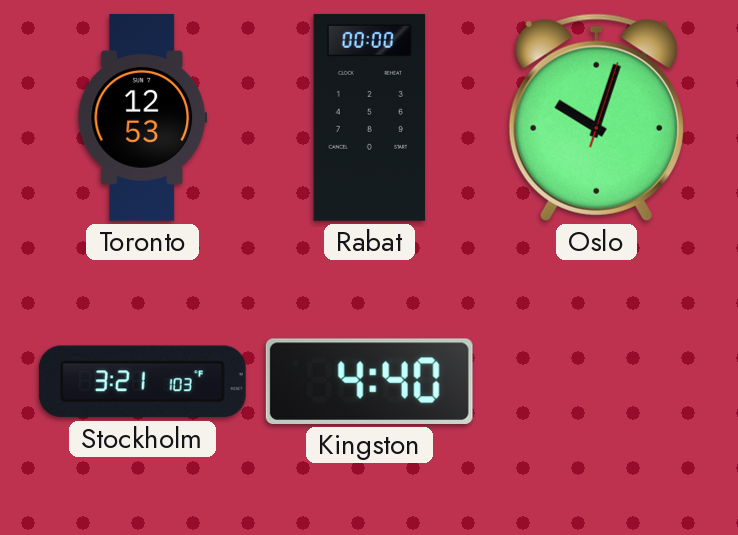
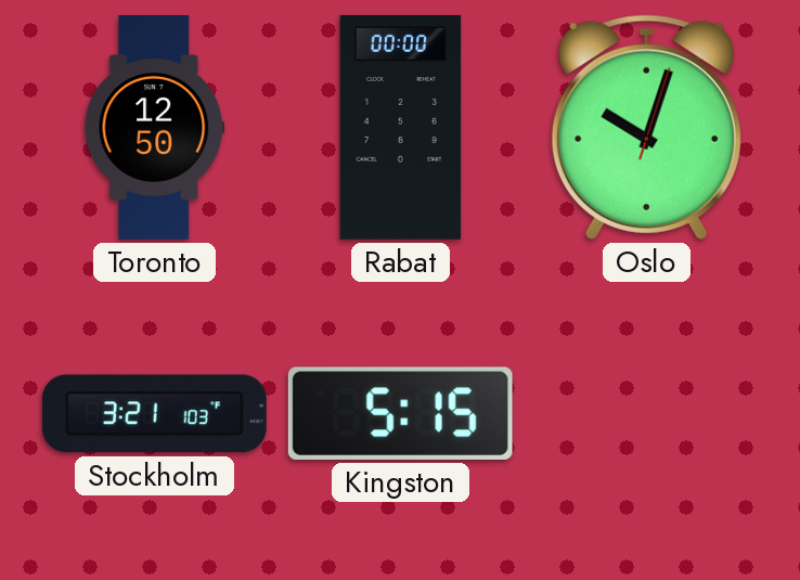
Toronto: 12:53 -> 12:50 (155, 128)
Kingston: 4:40 -> 5:15 (400, 413)
